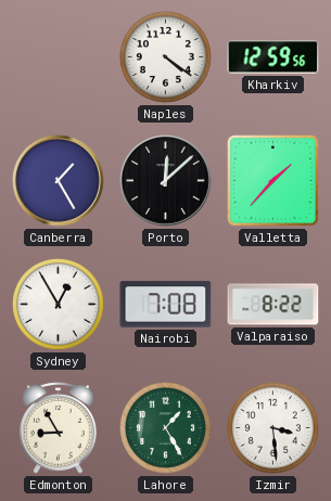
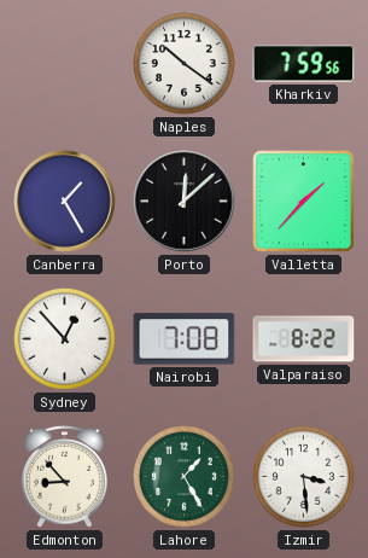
Naples: 4:21 -> 10:21 (183, 63)
Kharkiv: 12:59 -> 7:59 (304, 64)
Sydney: 12:55 -> 12:53 (64, 338)
Edmonton: 8:55 -> 8:53 (65, 476)
